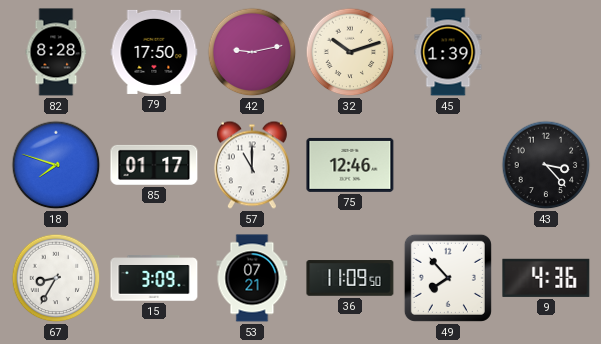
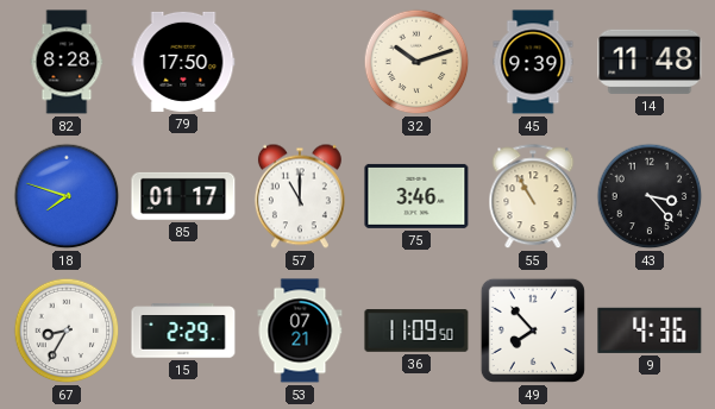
42: 9:13 -> none (252, 52)
45: 1:39 -> 9:39 (533, 62)
14: none -> 11:48 (650, 62)
75: 12:46 -> 3:46 (416, 196)
55: none -> 10:55 (533, 197)
15: 3:09 -> 2:29 (183, 331)
